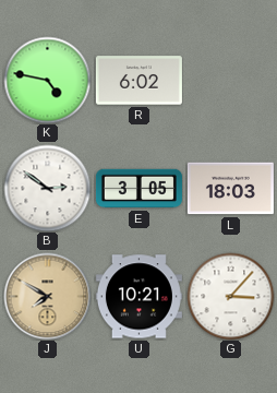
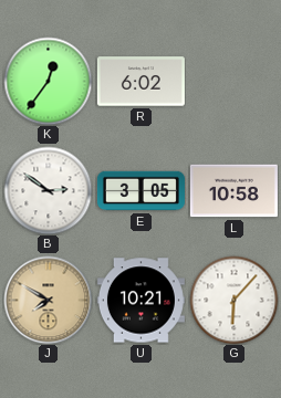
K: 4:47 -> 12:36 (48, 81)
L: 18:03 -> 10:58 (233, 191)
G: 3:07 -> 6:07 (233, 300)
